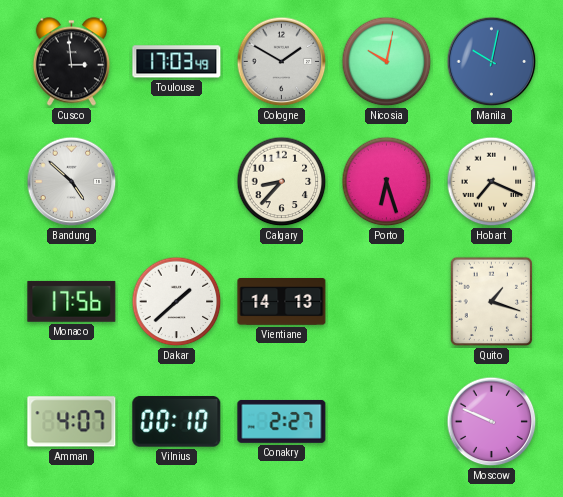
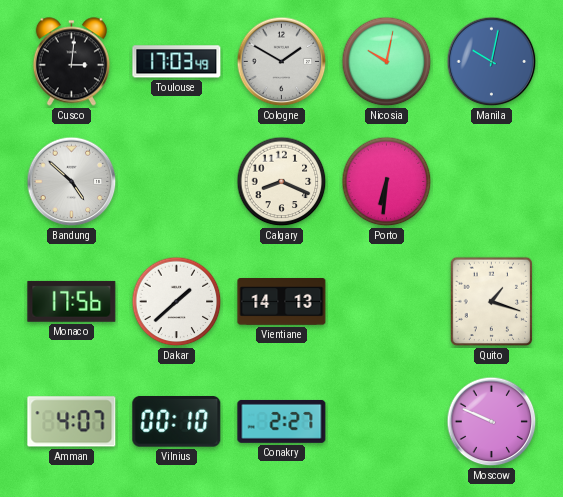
Cusco: 2:59 -> 3:01 (71, 62)
Calgary: 8:37 -> 8:19 (282, 182)
Porto: 6:27 -> 6:31 (387, 182)
Hobart: 7:19 -> none (492, 182)
